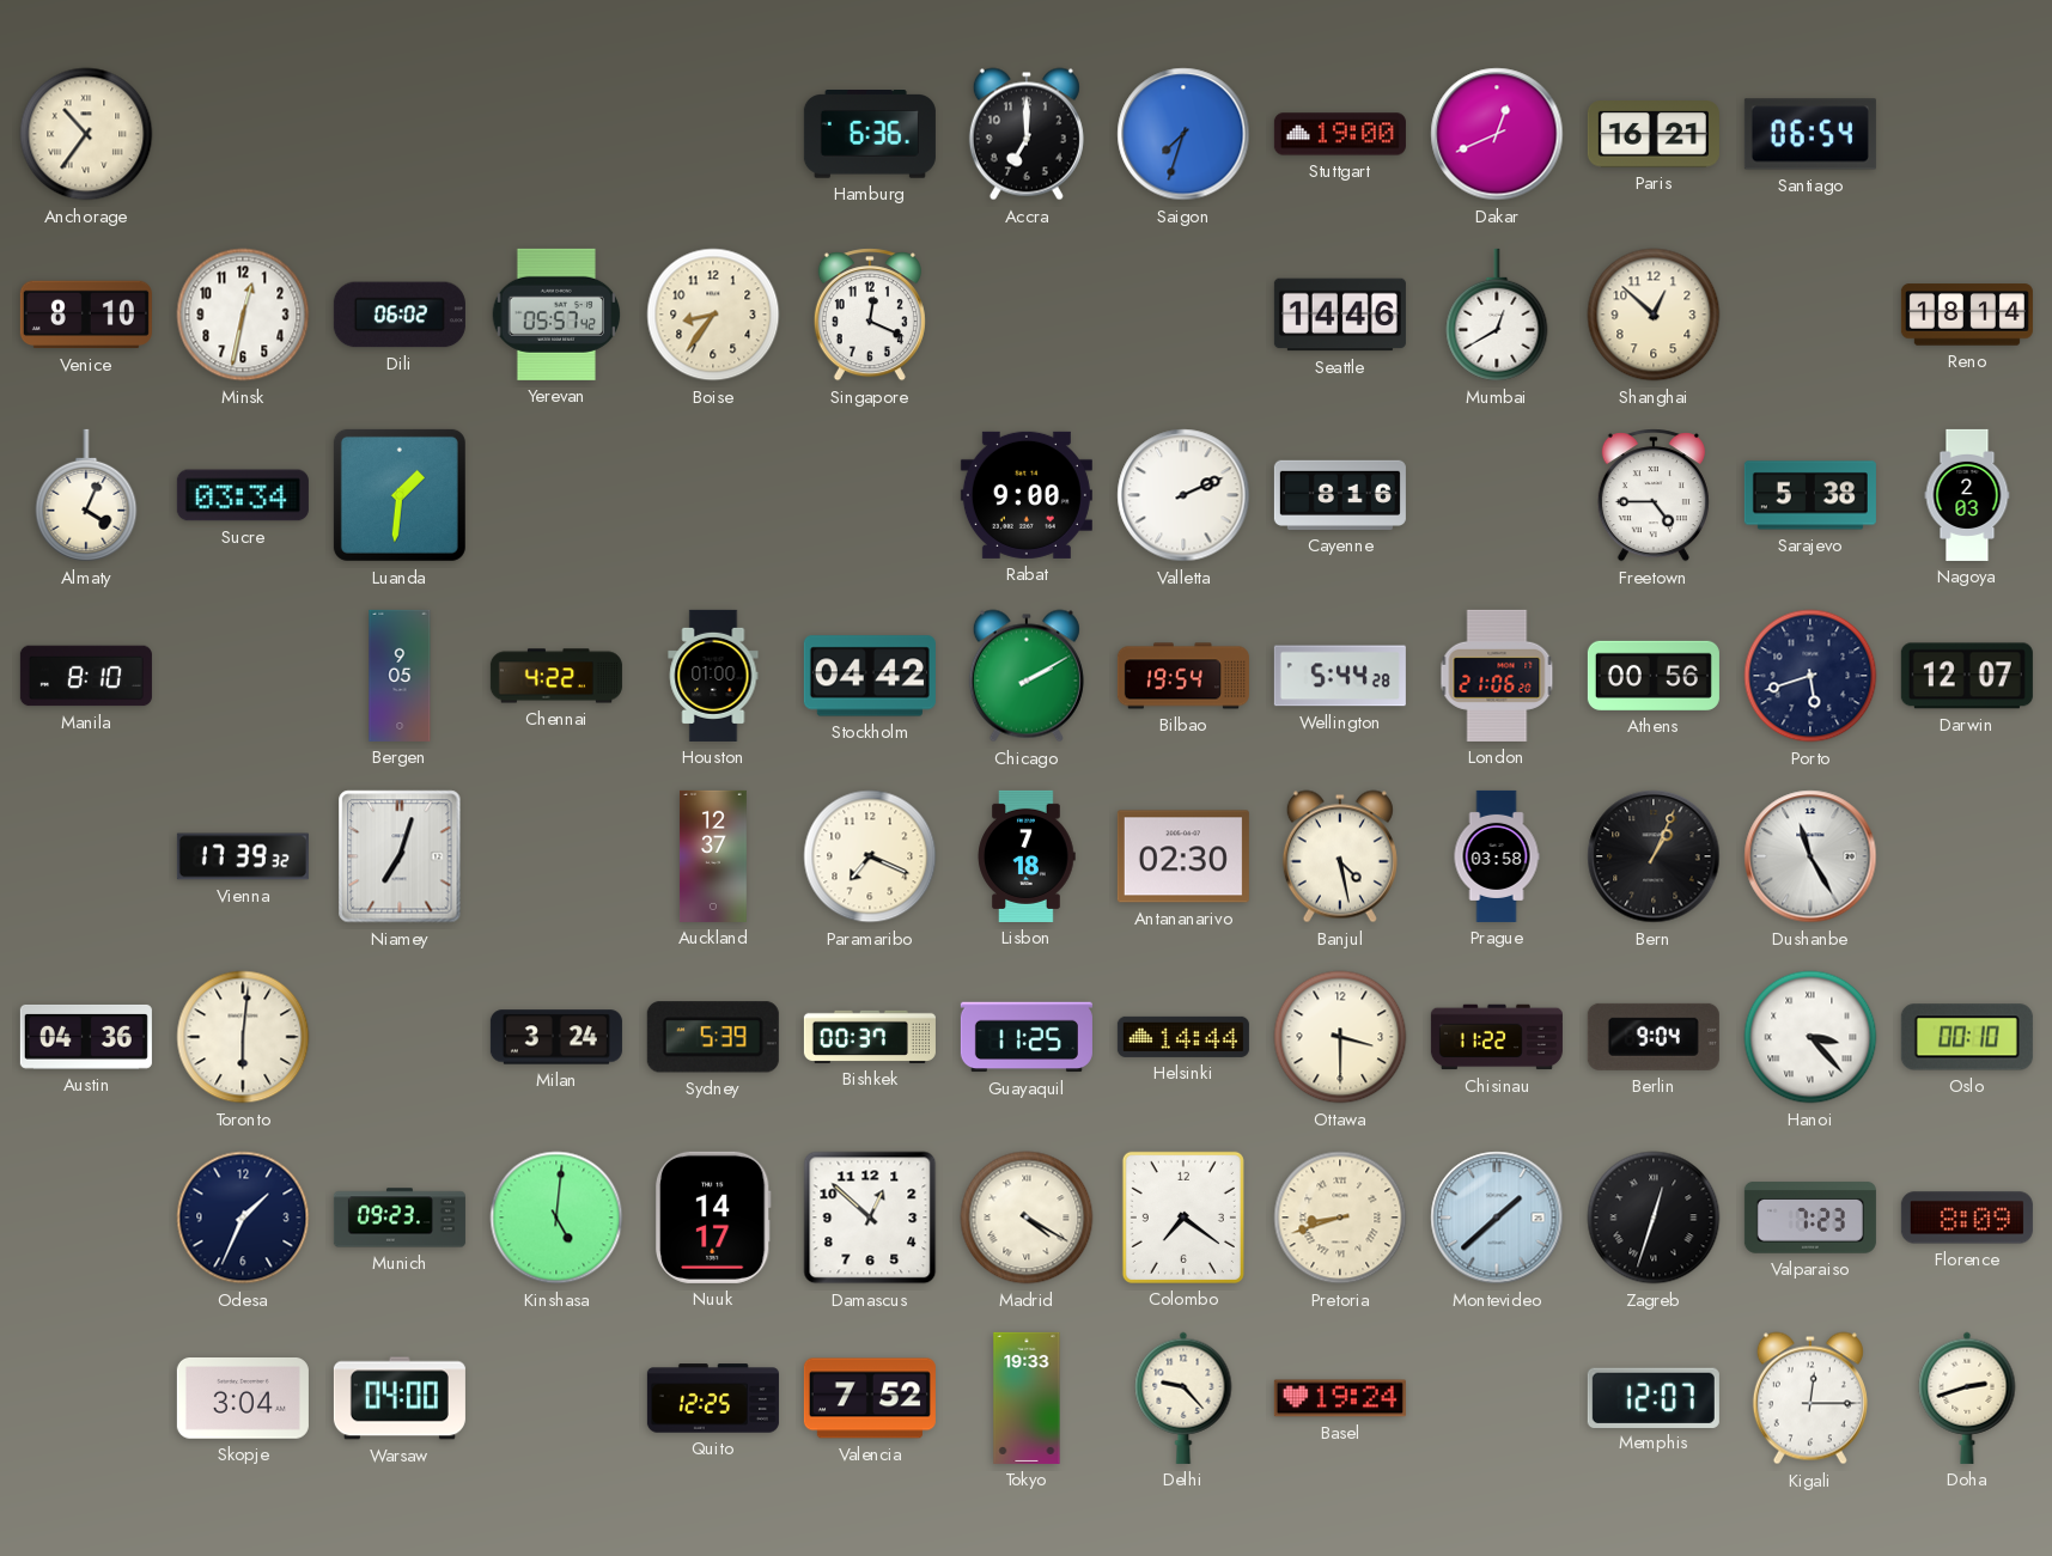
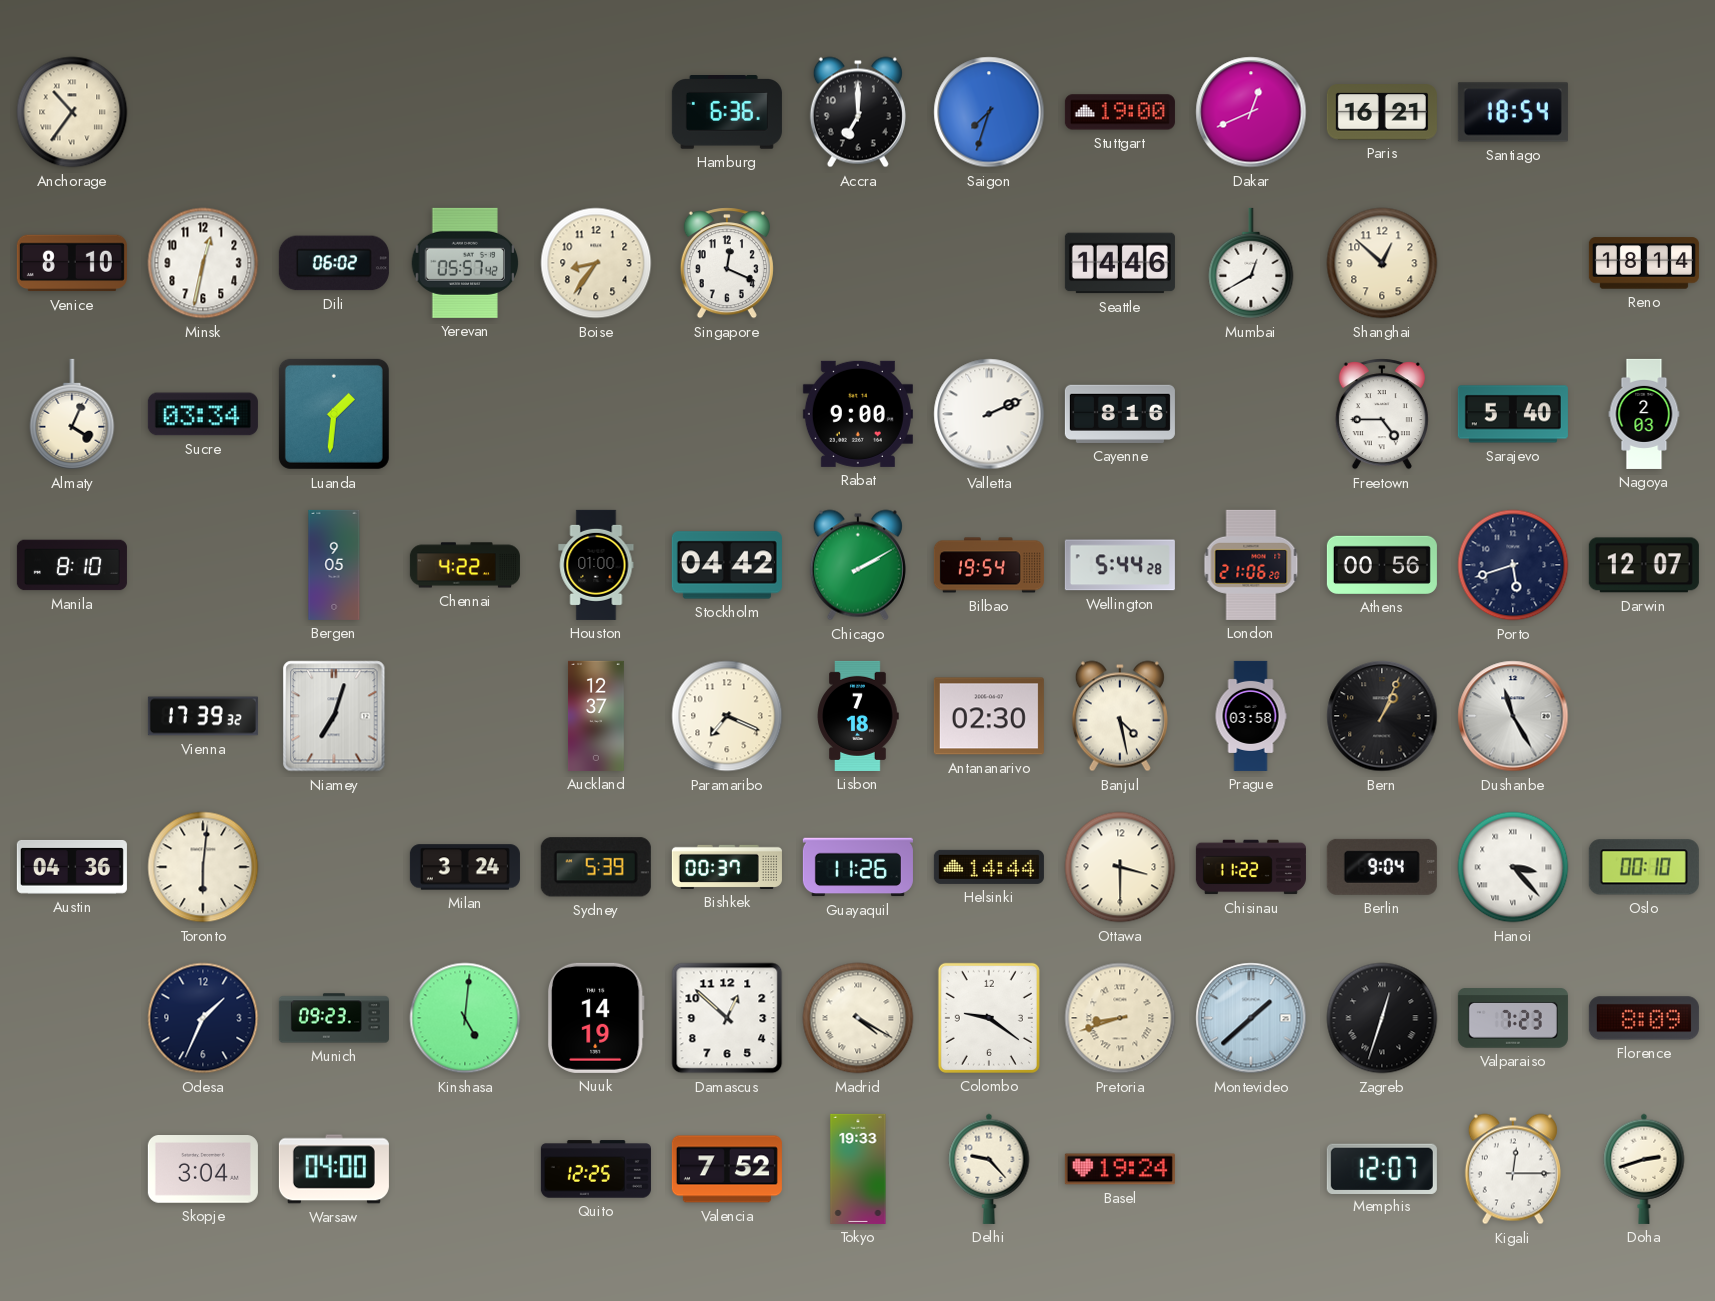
Santiago: 06:54 -> 18:54 (1513, 112)
Sarajevo: 5:38 -> 5:40 (1513, 414)
Guayaquil: 11:25 -> 11:26 (858, 867)
Nuuk: 14:17 -> 14:19 (597, 1018)
Colombo: 7:21 -> 9:21 (989, 1018)
